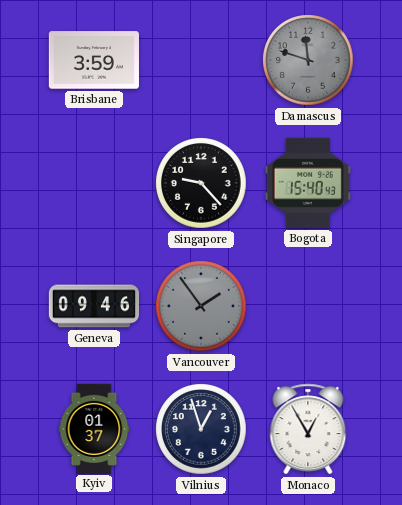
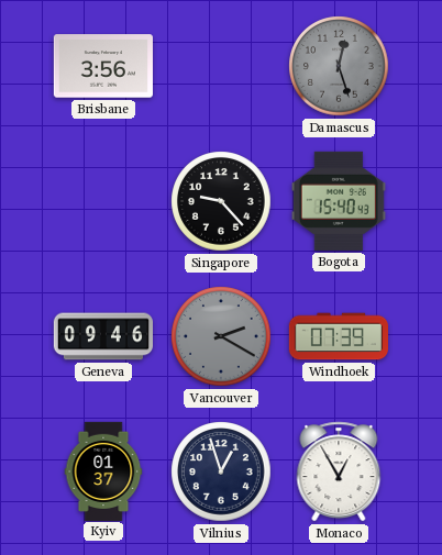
Brisbane: 3:59 -> 3:56 (103, 66)
Damascus: 11:48 -> 12:27 (339, 66)
Vancouver: 1:54 -> 2:20 (221, 336)
Windhoek: none -> 07:39 (338, 336)
